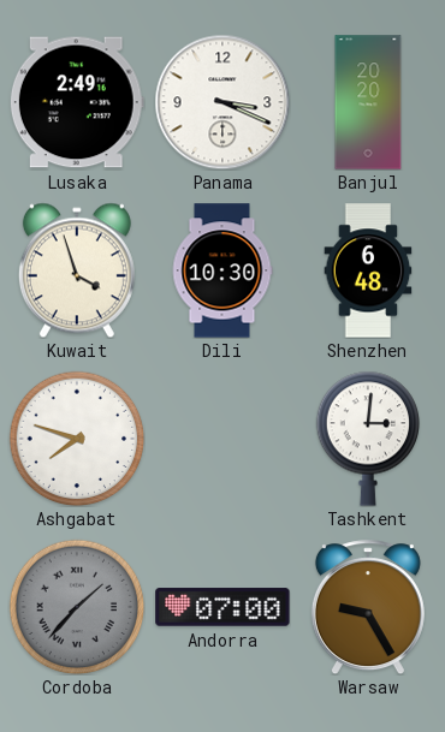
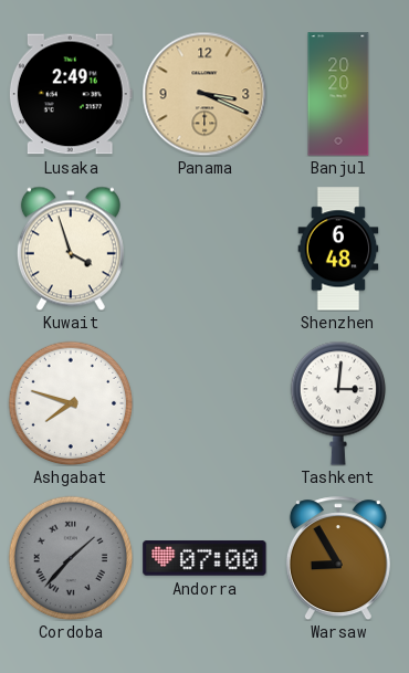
Panama dial: white -> champagne (204, 94)
Dili: 10:30 -> none (222, 270)
Warsaw: 9:25 -> 8:55 (338, 558)
